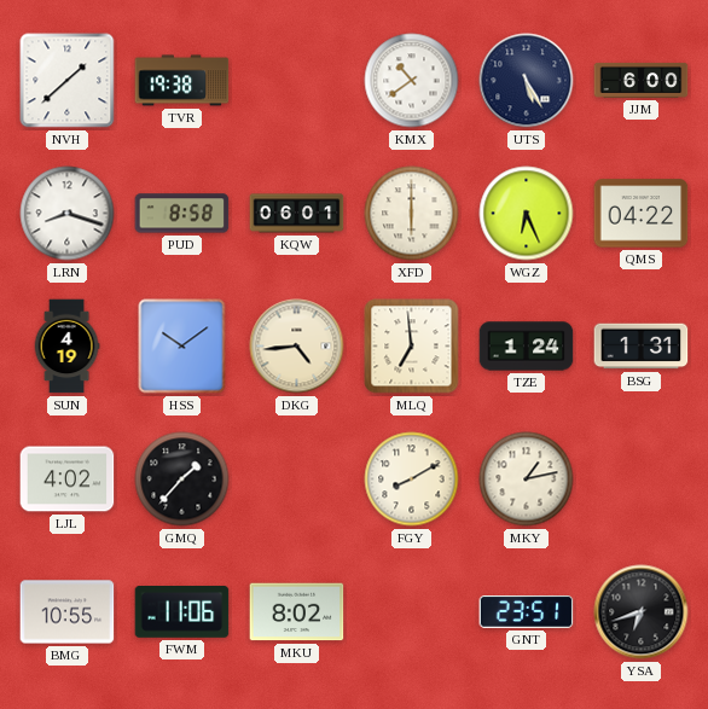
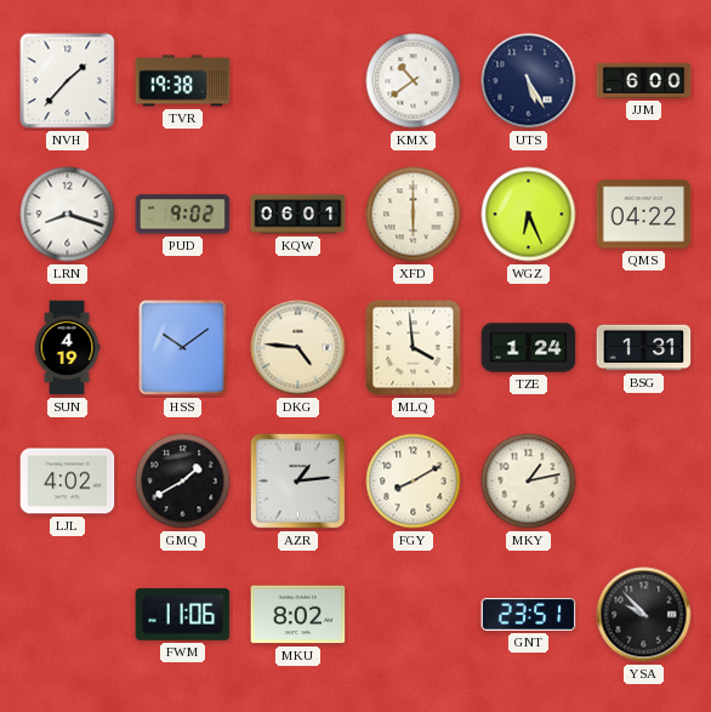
NVH: 1:38 -> 1:37 (68, 81)
PUD: 8:58 -> 9:02 (183, 215)
DKG: 4:44 -> 4:46 (298, 348)
MLQ: 6:59 -> 3:59 (414, 348)
GMQ: 1:37 -> 1:40 (183, 482)
AZR: none -> 1:14 (297, 480)
BMG: 10:55 -> none (68, 612)
YSA: 6:42 -> 9:53 (644, 615)
